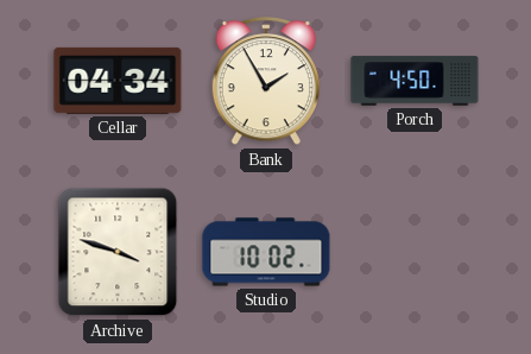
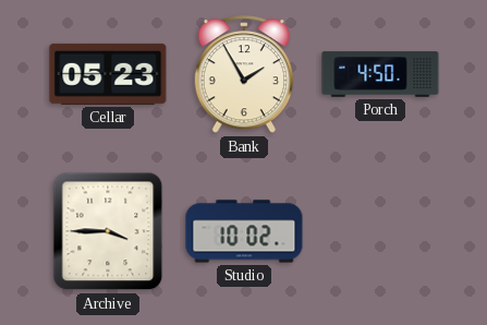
Cellar: 04:34 -> 05:23 (108, 74)
Archive: 3:48 -> 3:45 (108, 231)
